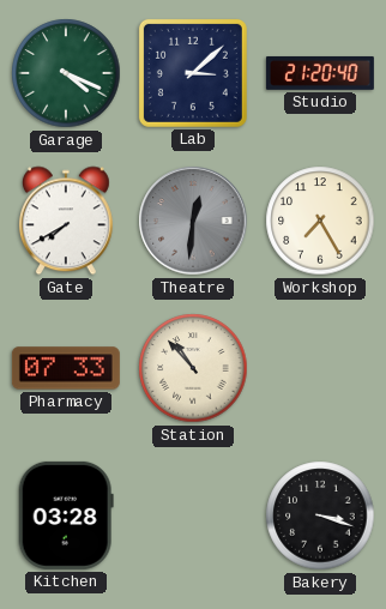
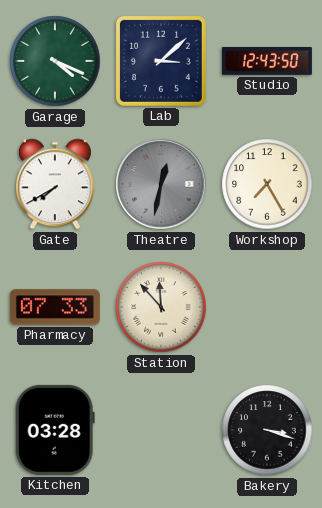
Studio: 21:20 -> 12:43 (267, 61)
Theatre: 12:31 -> 12:32 (161, 184)
Station: 10:53 -> 11:53 (161, 307)
